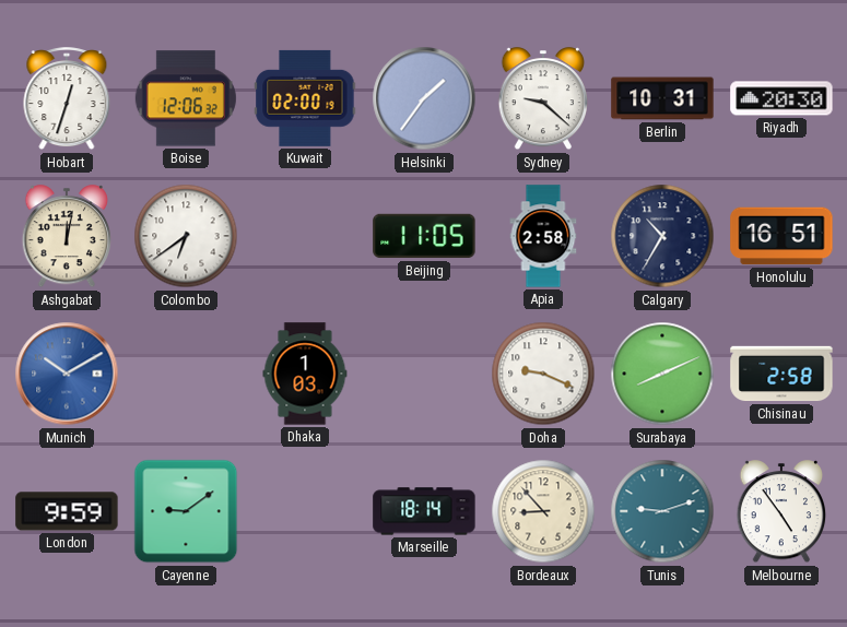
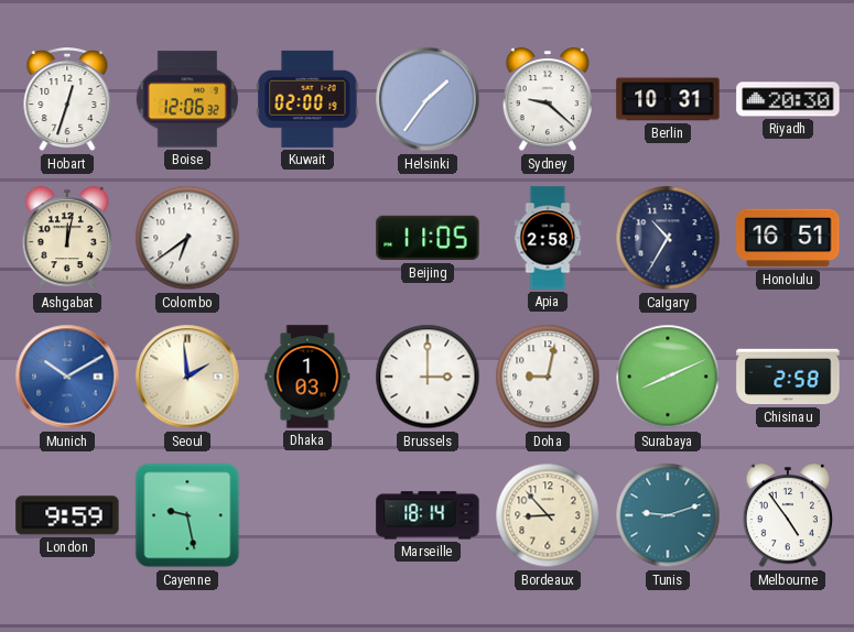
Seoul: none -> 1:59 (187, 377)
Brussels: none -> 3:00 (428, 377)
Doha: 9:19 -> 9:02 (548, 377)
Cayenne: 9:09 -> 9:28 (187, 515)
